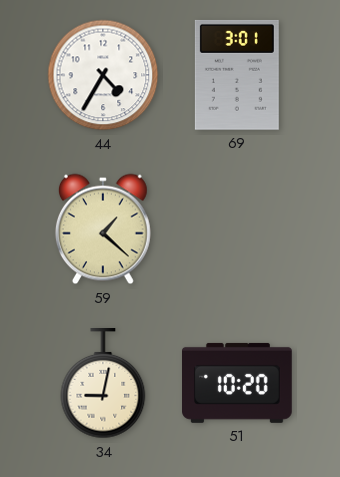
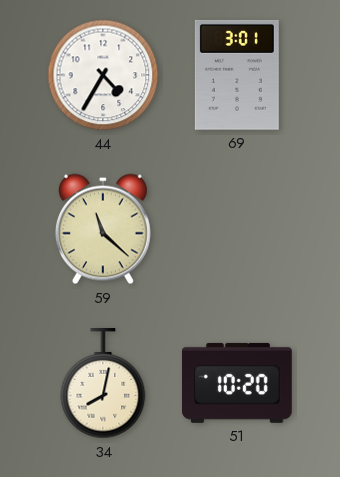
59: 1:22 -> 11:22 (103, 229)
34: 9:02 -> 8:02 (103, 384)
